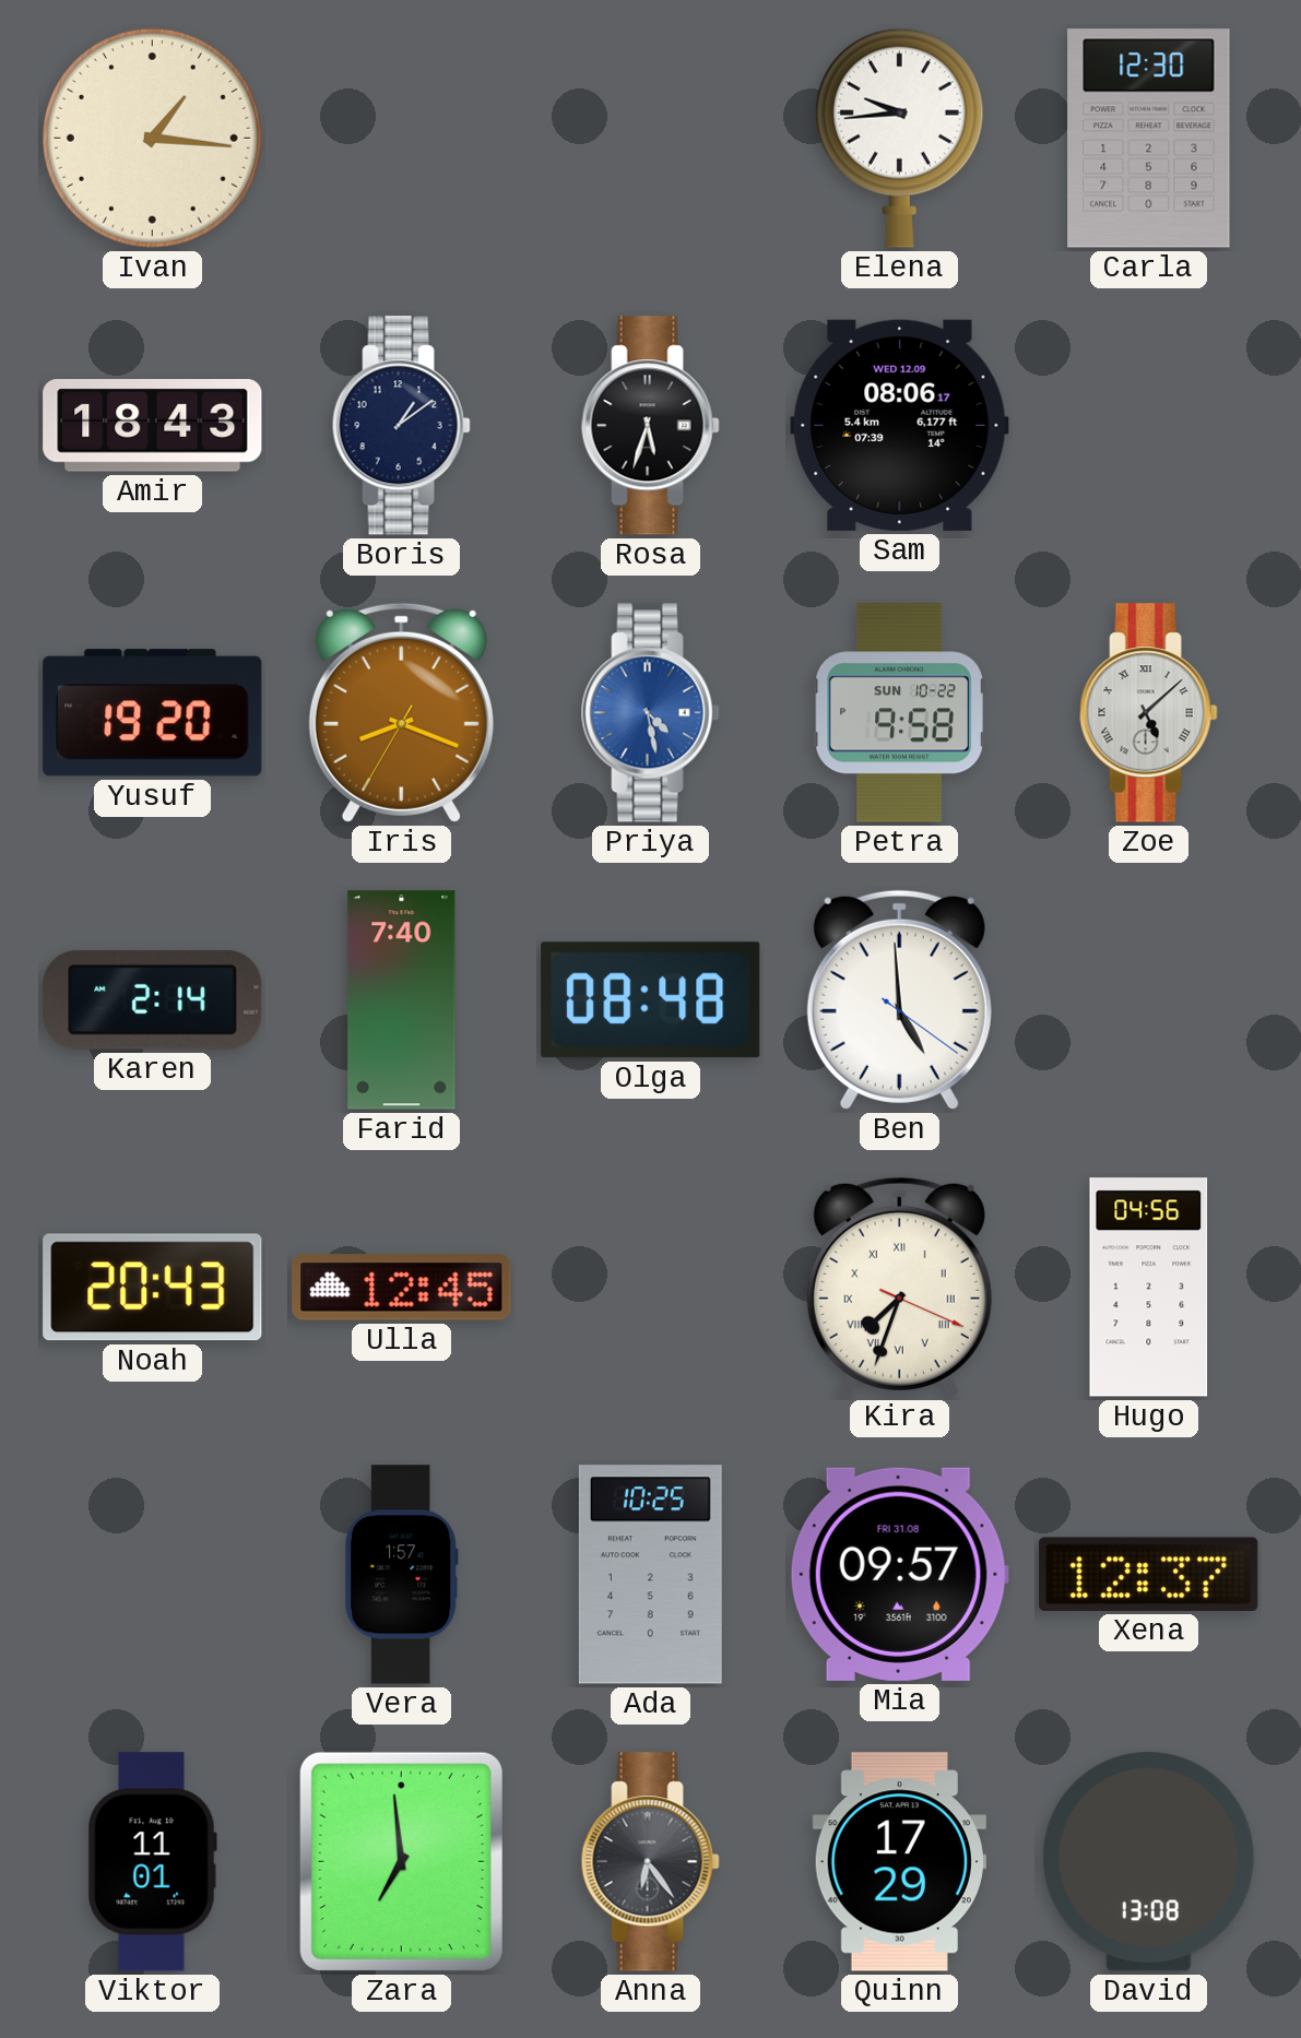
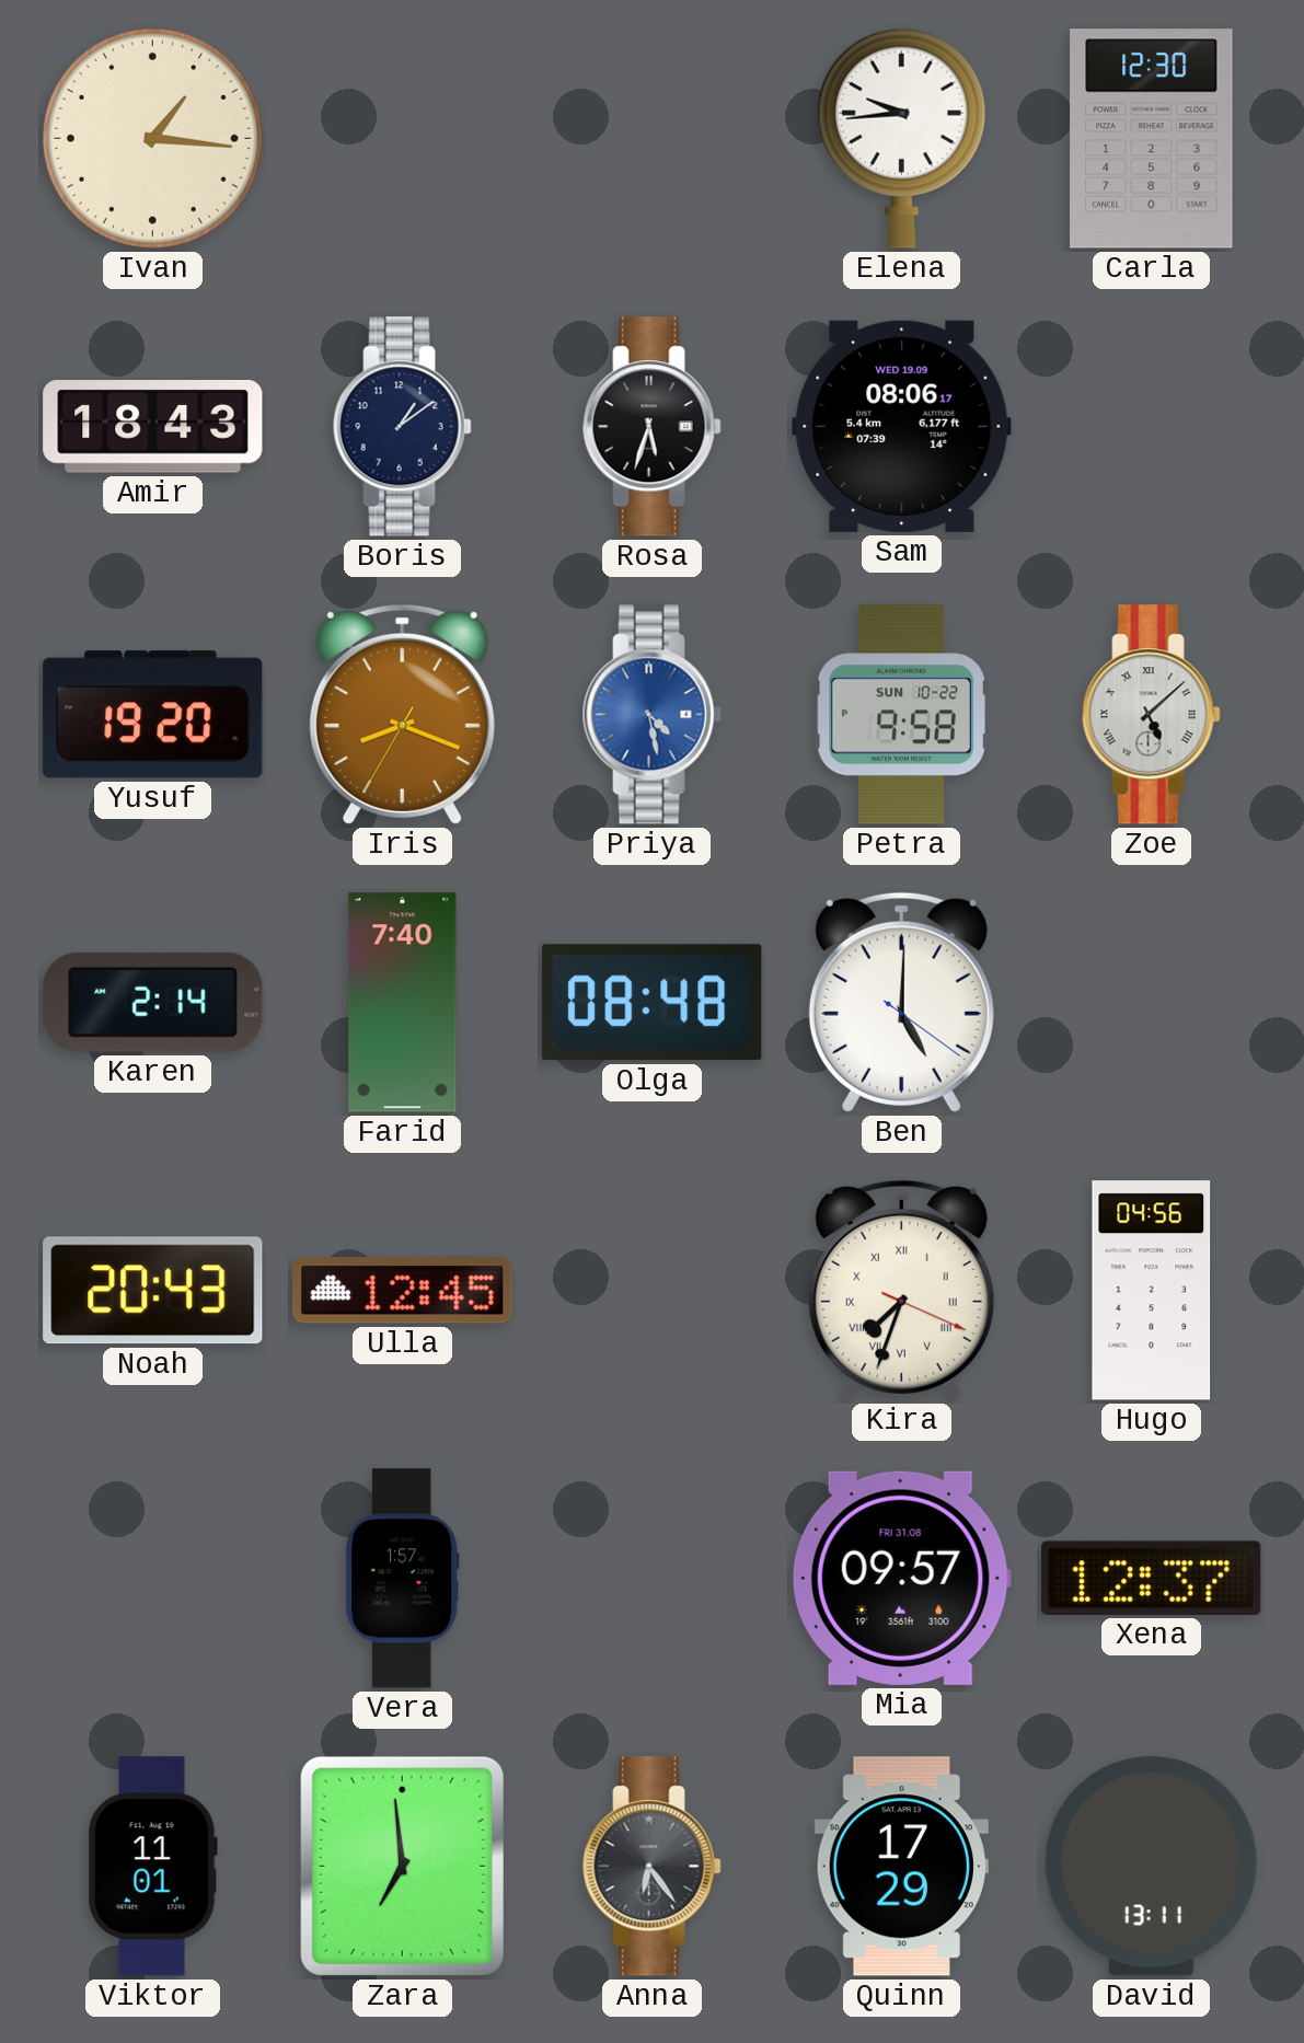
Sam date: WED 12.09 -> WED 19.09 (902, 426)
Ben: 4:59 -> 5:00 (901, 1002)
Ada: 10:25 -> none (650, 1575)
David: 13:08 -> 13:11 (1151, 1867)
